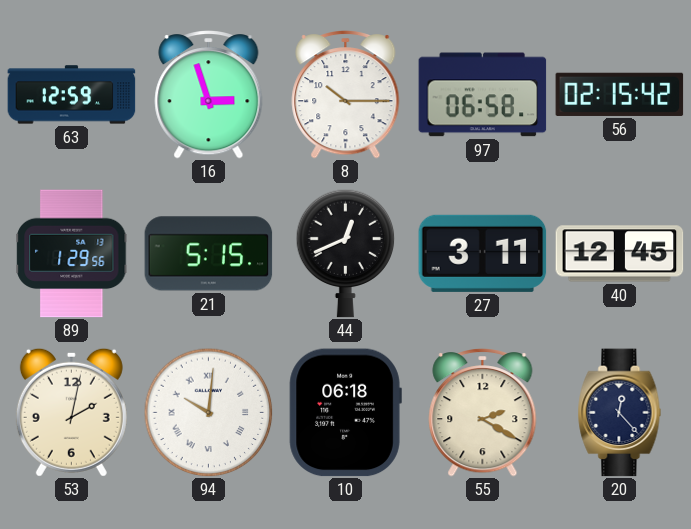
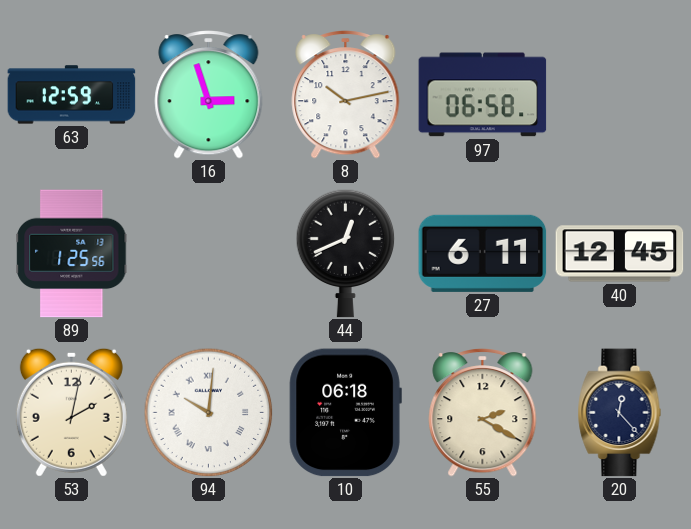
8: 10:15 -> 10:13 (346, 95)
56: 02:15 -> none (620, 94)
89: 1:29 -> 1:25 (72, 254)
21: 5:15 -> none (209, 254)
27: 3:11 -> 6:11 (483, 253)
